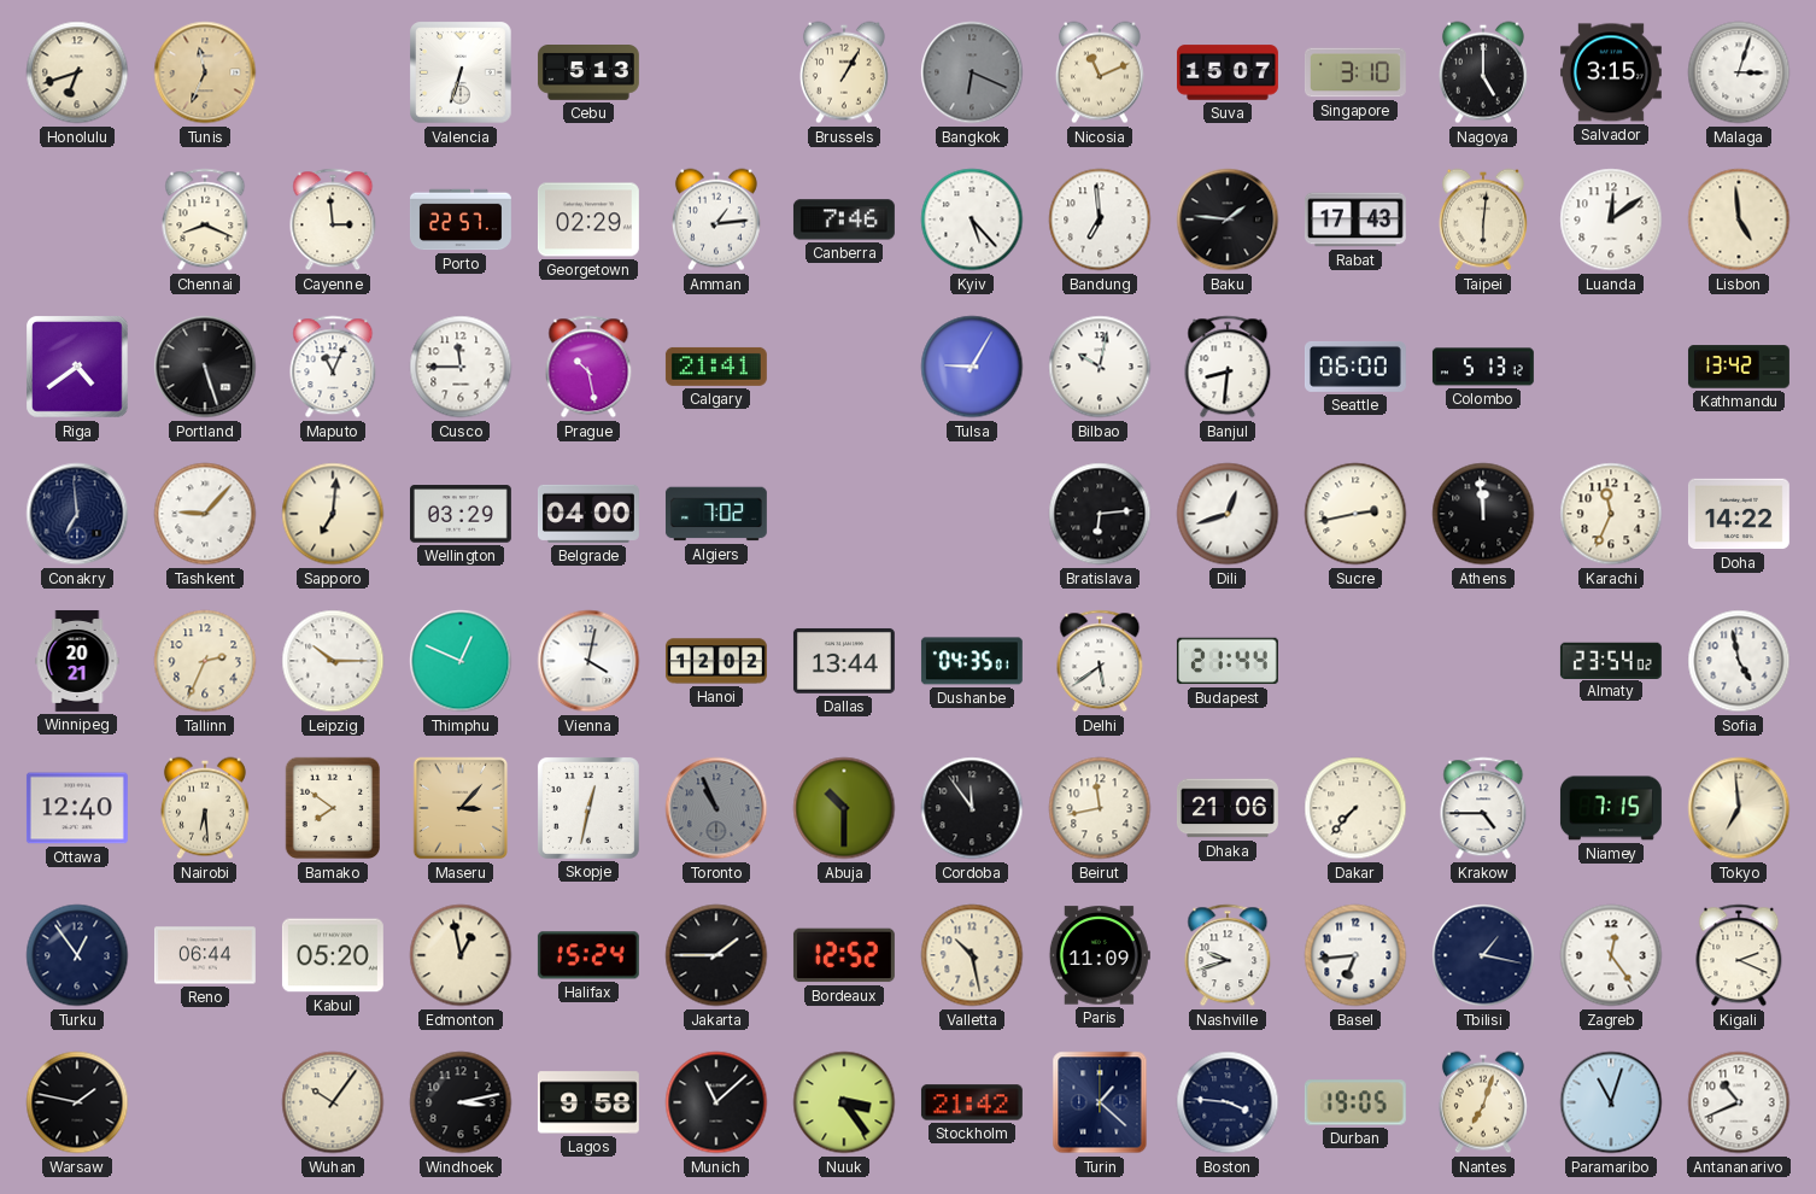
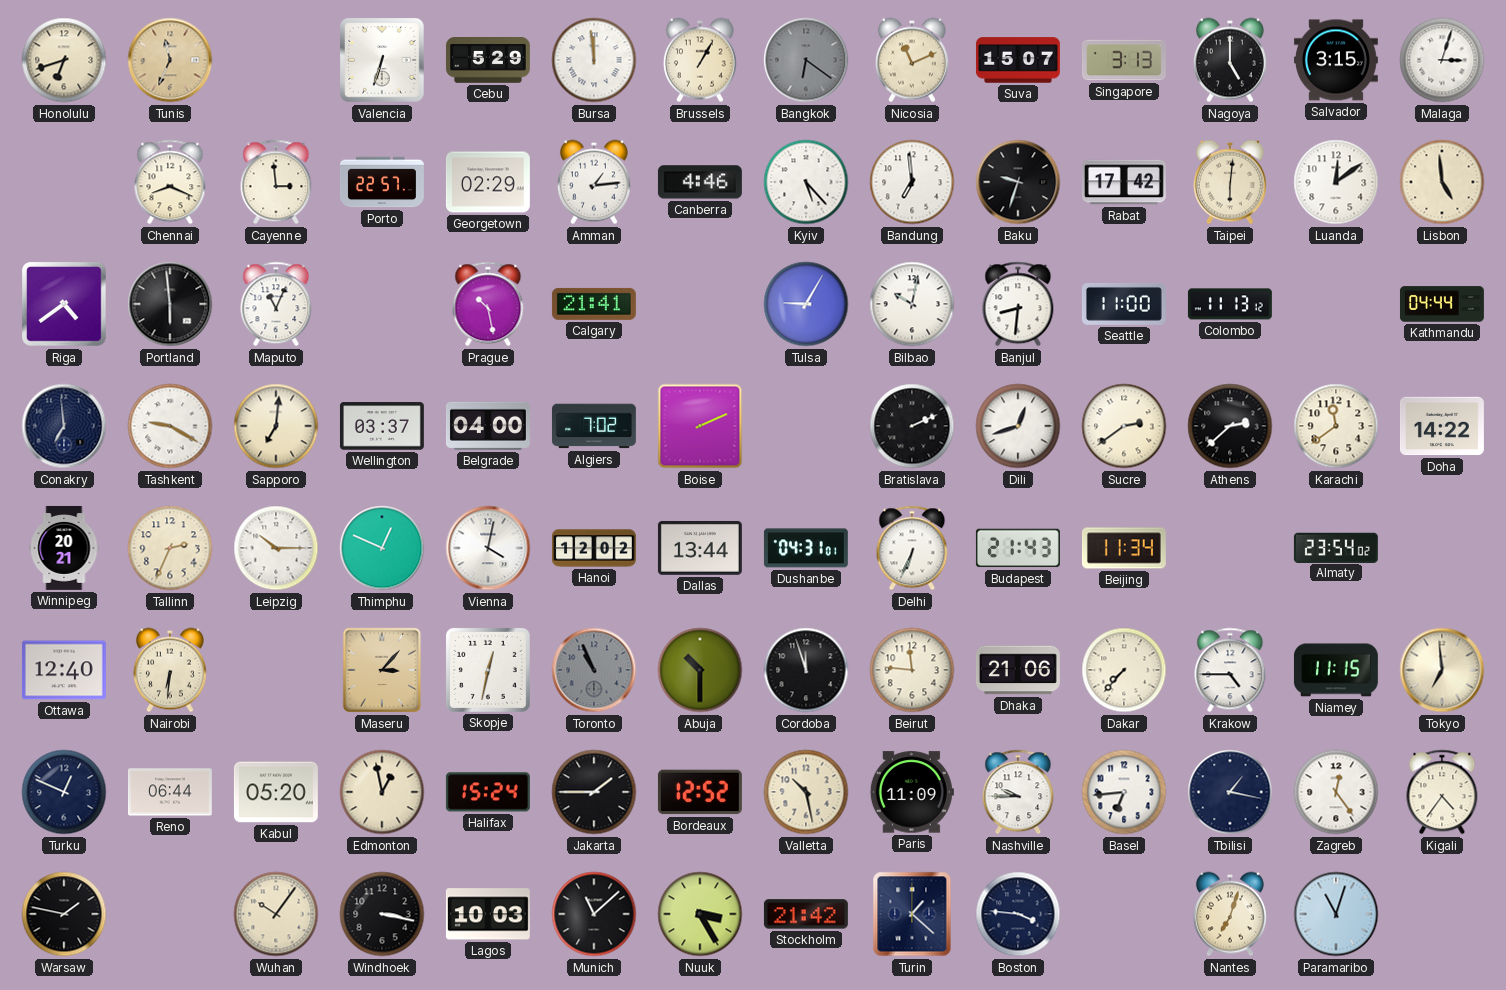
Cebu: 5:13 -> 5:29 (488, 61)
Bursa: none -> 11:59 (594, 60)
Bangkok: 6:19 -> 6:21 (806, 60)
Singapore: 3:10 -> 3:13 (1124, 60)
Canberra: 7:46 -> 4:46 (700, 182)
Baku: 1:46 -> 9:33 (1018, 182)
Rabat: 17:43 -> 17:42 (1124, 182)
Portland: 5:27 -> 5:59 (170, 304)
Cusco: 11:45 -> none (461, 367)
Seattle: 06:00 -> 11:00 (1124, 304)
Colombo: 5:13 -> 11:13 (1230, 304)
Kathmandu: 13:42 -> 04:44 (1442, 304)
Tashkent: 9:07 -> 9:20 (170, 426)
Wellington: 03:29 -> 03:37 (382, 426)
Boise: none -> 2:11 (700, 426)
Bratislava: 6:14 -> 2:11 (912, 426)
Sucre: 2:43 -> 2:39 (1124, 426)
Athens: 11:59 -> 2:38 (1230, 426)
Karachi: 11:34 -> 11:39 (1336, 426)
Dushanbe: 04:35 -> 04:31 (806, 548)
Delhi: 5:39 -> 6:34 (912, 548)
Budapest: 21:44 -> 21:43 (1018, 548)
Beijing: none -> 11:34 (1124, 548)
Sofia: 4:58 -> none (1739, 661)
Nairobi: 6:29 -> 6:31 (170, 670)
Bamako: 7:51 -> none (332, 808)
Cordoba: 11:54 -> 11:57 (806, 670)
Beirut: 11:43 -> 11:46 (912, 670)
Niamey: 7:15 -> 11:15 (1336, 670)
Turku: 12:54 -> 12:49 (64, 792)
Nashville: 9:42 -> 9:45 (1018, 792)
Kigali: 2:19 -> 4:36 (1442, 792)
Windhoek: 3:13 -> 3:17 (382, 914)
Lagos: 9:58 -> 10:03 (488, 914)
Nuuk: 3:24 -> 3:25 (700, 914)
Durban: 19:05 -> none (1355, 1102)
Antananarivo: 10:41 -> none (1739, 1102)
